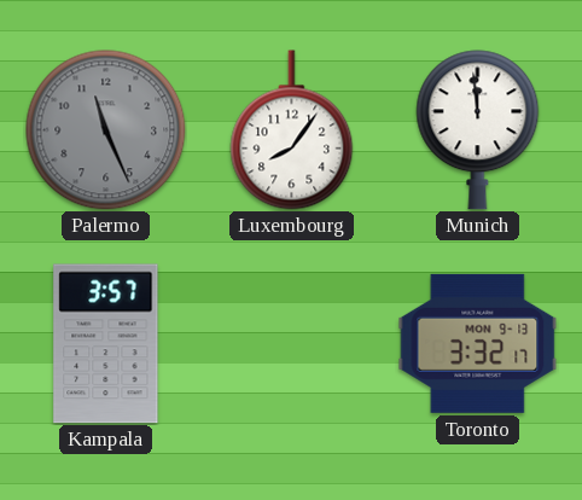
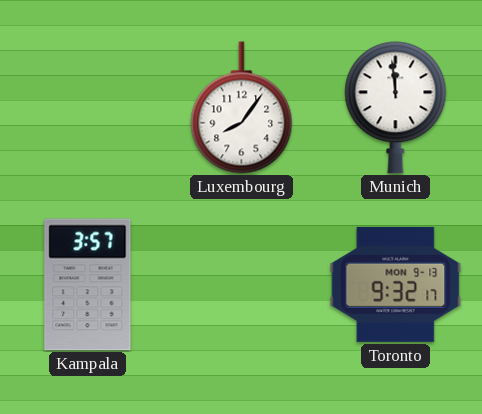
Palermo: 11:26 -> none (106, 130)
Toronto: 3:32 -> 9:32 (396, 284)
